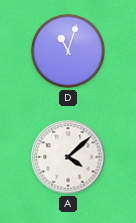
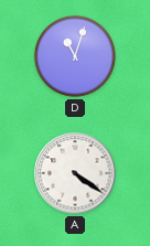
A: 4:08 -> 4:21 (75, 173)
